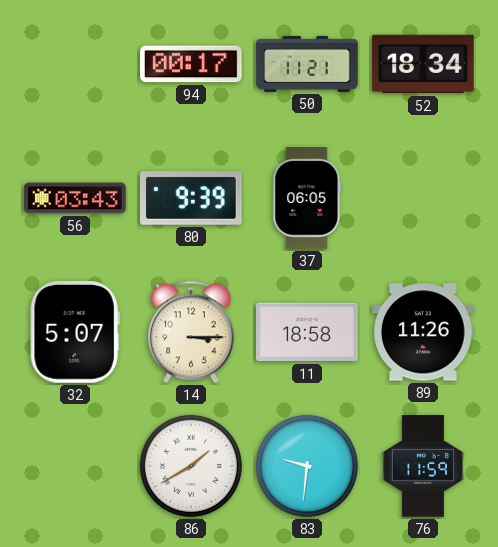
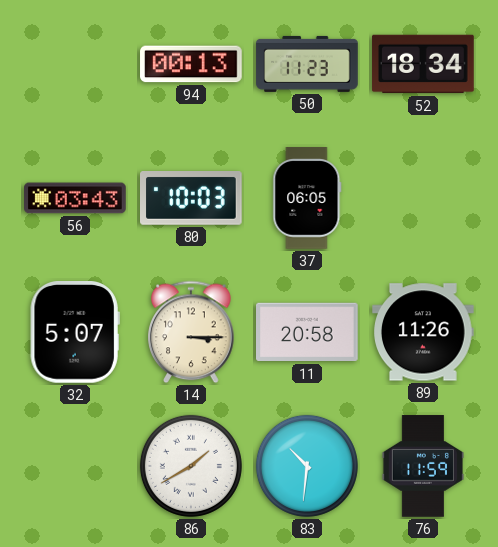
94: 00:17 -> 00:13 (191, 64)
50: 11:21 -> 11:23 (307, 64)
80: 9:39 -> 10:03 (192, 199)
11: 18:58 -> 20:58 (307, 332)
83: 9:31 -> 10:31 (307, 466)
